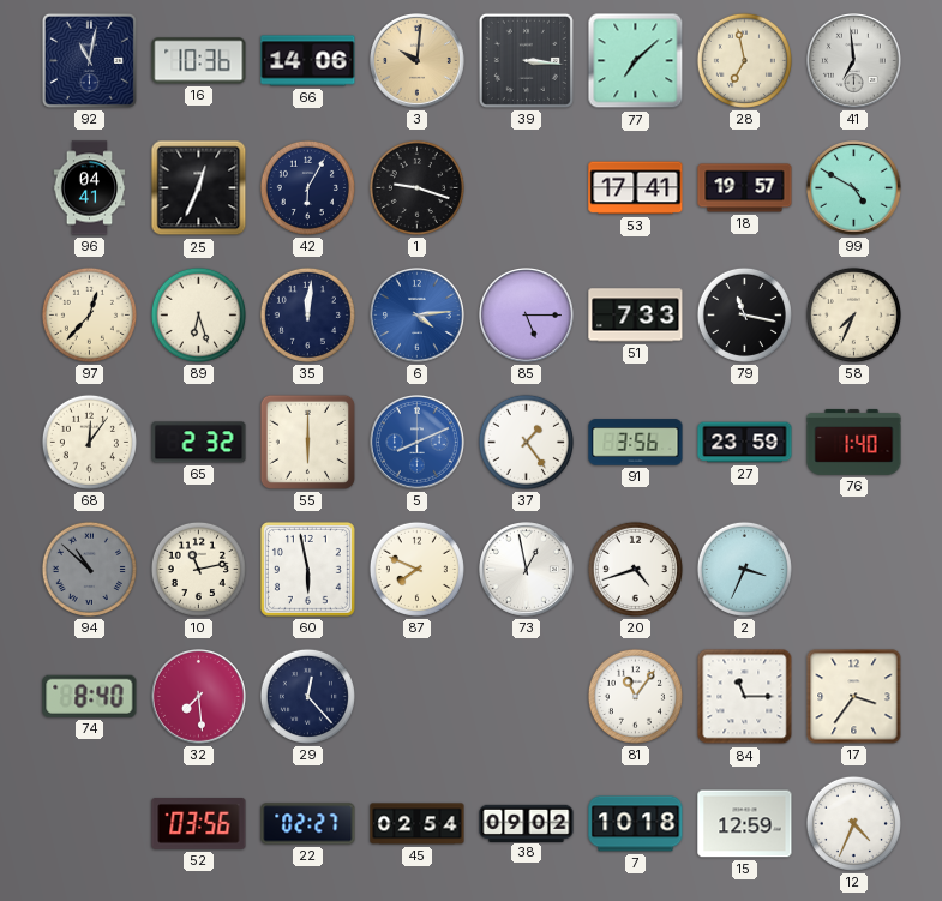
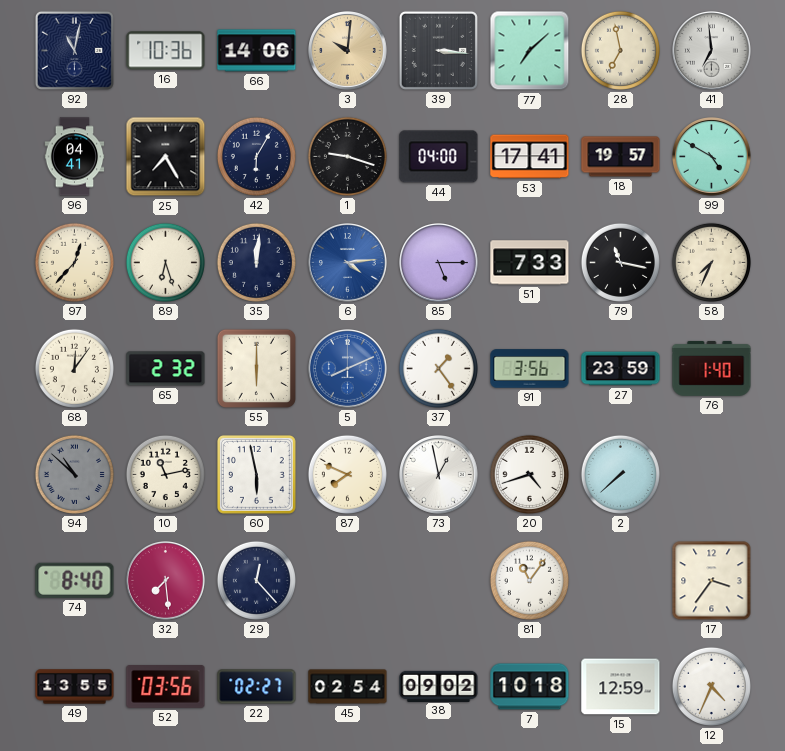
25: 12:34 -> 7:25 (166, 157)
44: none -> 04:00 (439, 157)
2: 3:34 -> 7:38 (620, 474)
84: 11:15 -> none (745, 697)
49: none -> 13:55 (75, 687)
